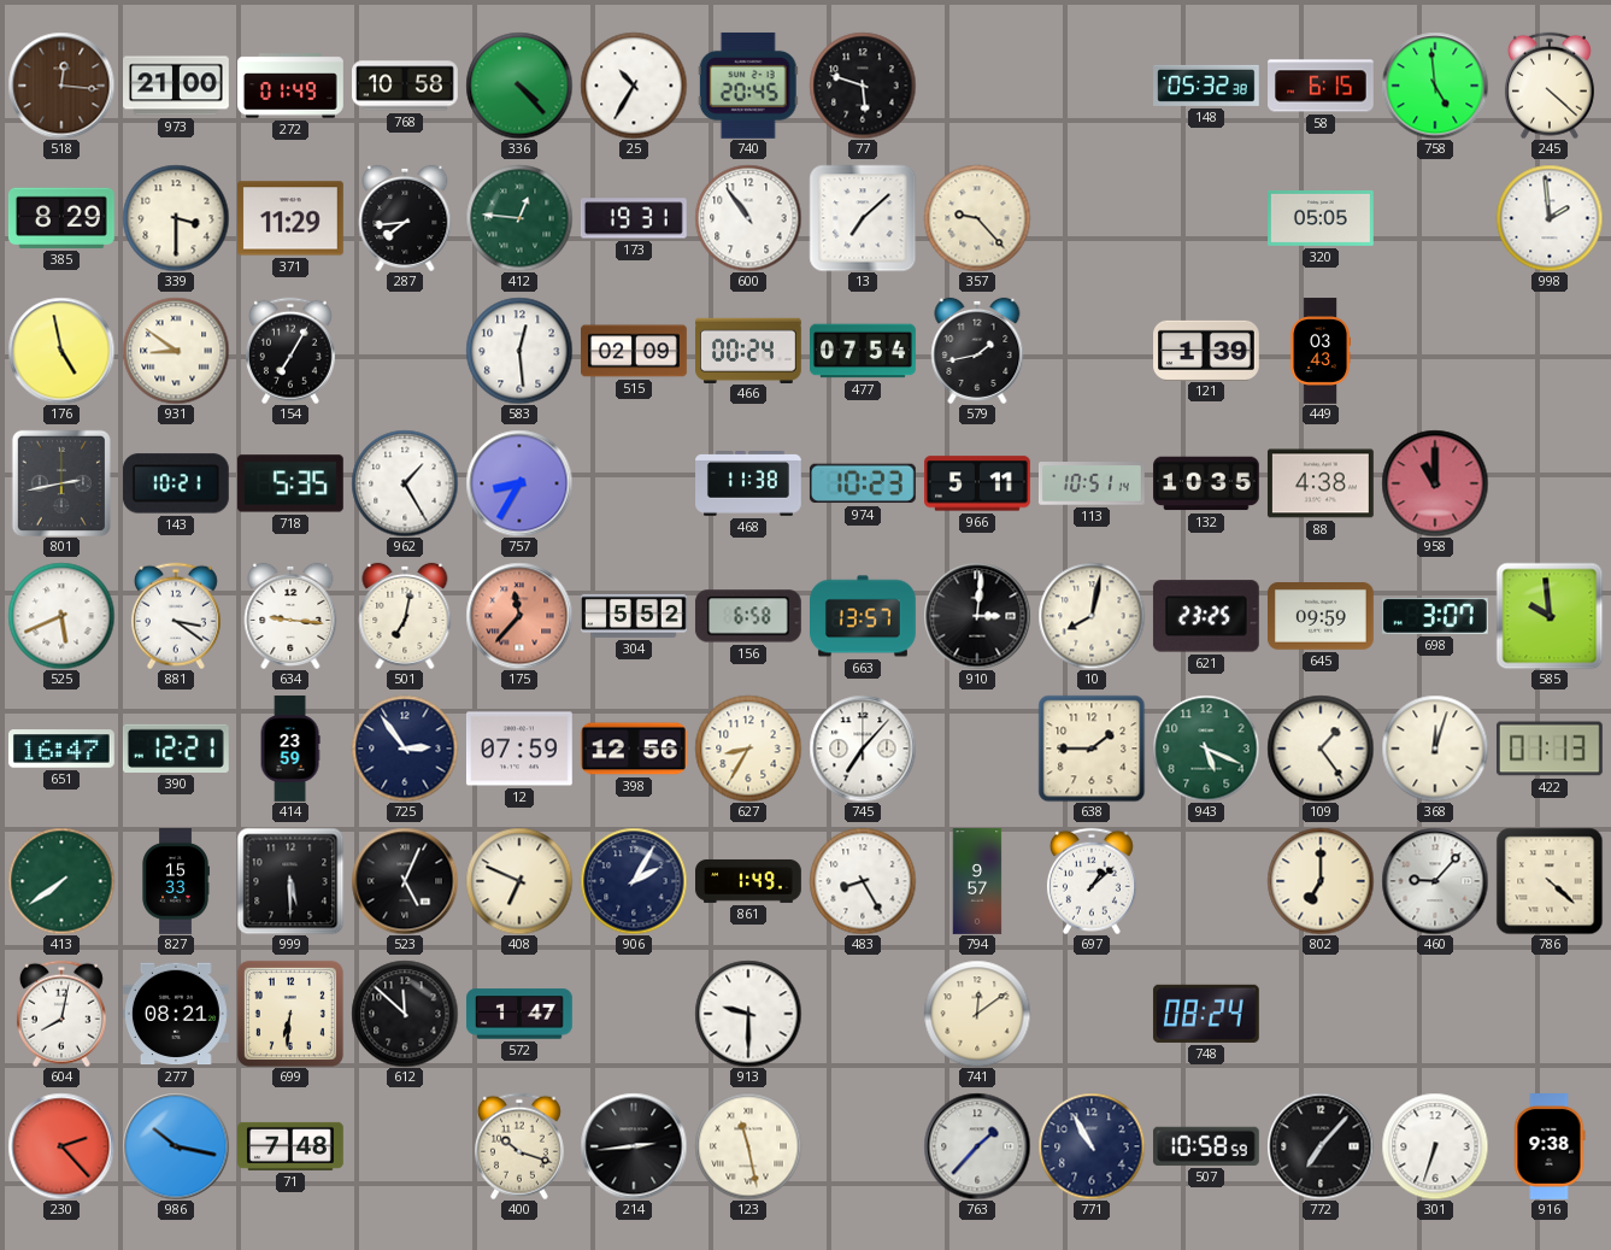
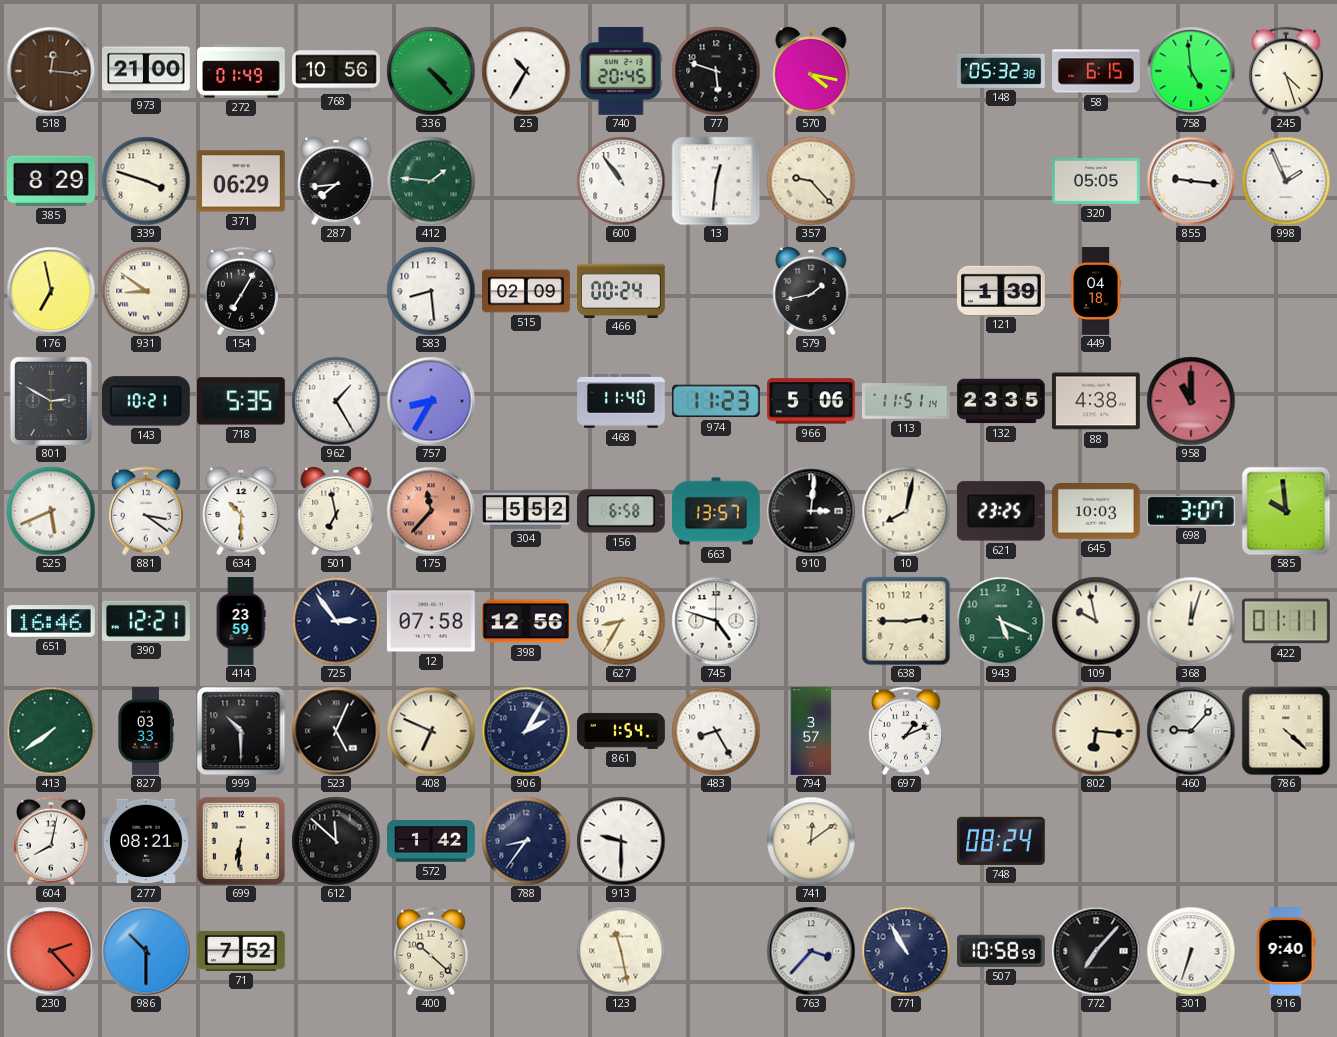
768: 10:58 -> 10:56 (337, 71)
570: none -> 4:17 (811, 71)
245: 4:22 -> 4:27 (1286, 71)
339: 3:30 -> 3:48 (146, 181)
371: 11:29 -> 06:29 (242, 181)
412: 12:46 -> 1:46 (431, 181)
173: 19:31 -> none (634, 218)
13: 7:08 -> 12:31 (716, 181)
855: none -> 9:16 (1191, 181)
998: 1:59 -> 1:56 (1286, 181)
176: 4:58 -> 6:58 (51, 291)
583: 12:29 -> 8:29 (431, 291)
477: 07:54 -> none (864, 351)
449: 03:43 -> 04:18 (1095, 291)
801: 2:43 -> 2:50 (51, 401)
468: 11:38 -> 11:40 (622, 401)
974: 10:23 -> 11:23 (716, 401)
966: 5:11 -> 5:06 (812, 401)
113: 10:51 -> 11:51 (906, 401)
132: 10:35 -> 23:35 (1002, 401)
634: 9:16 -> 10:30 (241, 511)
501: 7:02 -> 6:58 (336, 511)
645: 09:59 -> 10:03 (1097, 512)
651: 16:47 -> 16:46 (52, 621)
12: 07:59 -> 07:58 (431, 621)
745: 7:07 -> 4:48 (716, 621)
638: 1:45 -> 2:45 (906, 621)
109: 1:24 -> 9:58 (1096, 621)
422: 01:13 -> 01:11 (1286, 621)
827: 15:33 -> 03:33 (146, 732)
999: 5:30 -> 10:30 (241, 731)
861: 1:49 -> 1:54 (622, 731)
794: 9:57 -> 3:57 (811, 731)
697: 1:08 -> 1:11 (906, 731)
802: 7:00 -> 6:16 (1096, 731)
572: 1:47 -> 1:42 (432, 841)
788: none -> 8:36 (526, 841)
986: 10:17 -> 10:30 (146, 951)
71: 7:48 -> 7:52 (242, 951)
400: 10:18 -> 10:22 (431, 951)
214: 2:44 -> none (634, 1146)
763: 1:37 -> 3:37 (811, 951)
916: 9:38 -> 9:40 (1286, 952)
